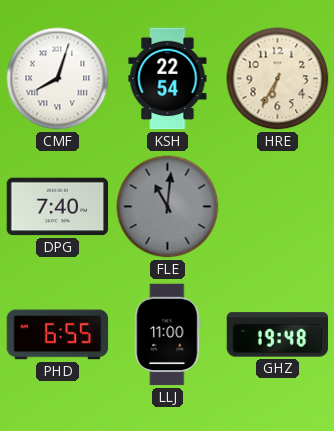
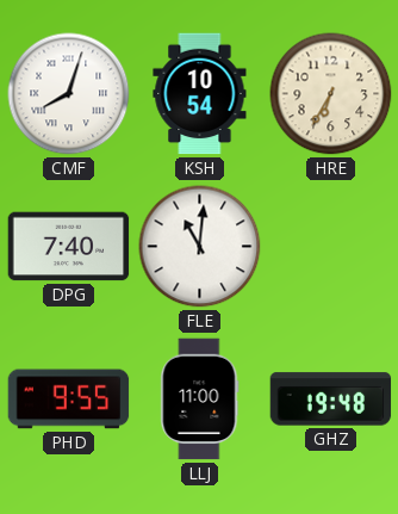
KSH: 22:54 -> 10:54 (200, 94)
FLE dial: grey -> white (200, 247)
PHD: 6:55 -> 9:55 (69, 400)
